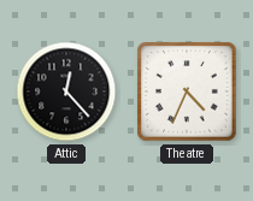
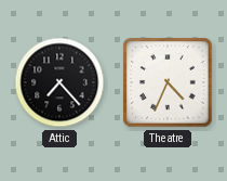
Attic: 12:23 -> 7:23 (59, 82)
